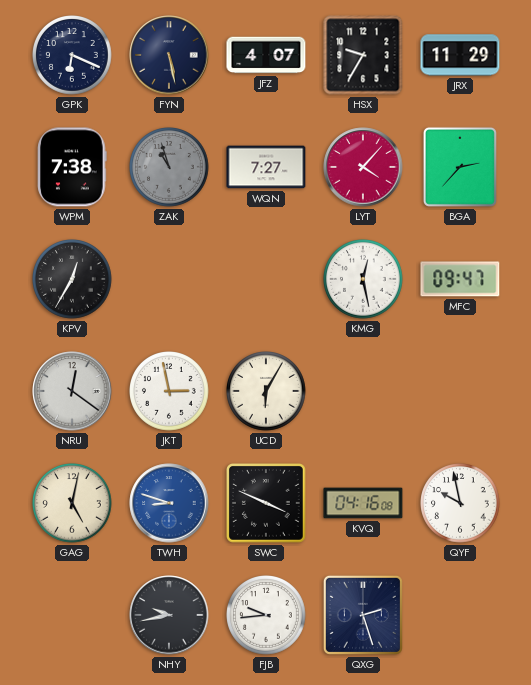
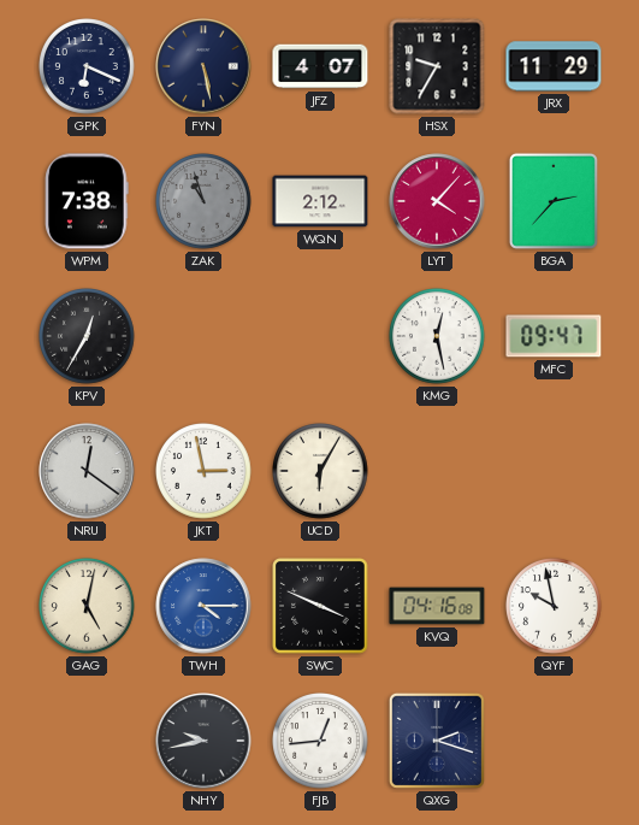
WQN: 7:27 -> 2:12 (320, 201)
TWH: 8:48 -> 4:15 (203, 606)
FJB: 9:44 -> 12:44 (321, 742)
QXG: 2:27 -> 2:18 (437, 741)
